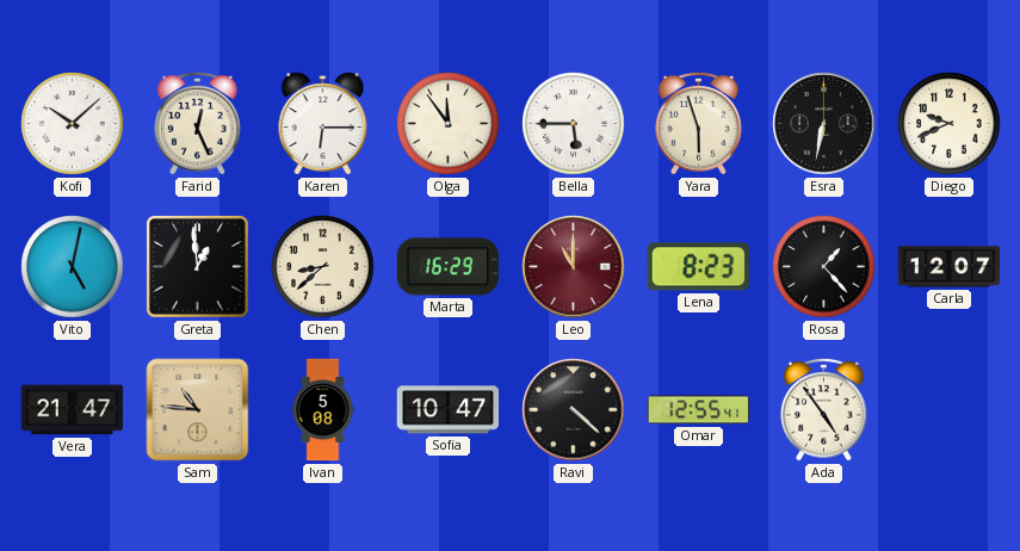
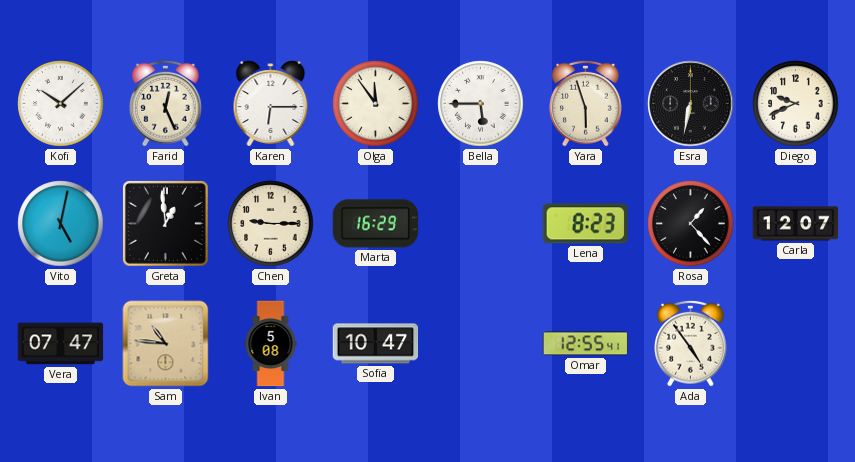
Chen: 8:38 -> 9:15 (271, 224)
Leo: 11:00 -> none (574, 267)
Vera: 21:47 -> 07:47 (61, 344)
Ravi: 4:22 -> none (574, 410)
